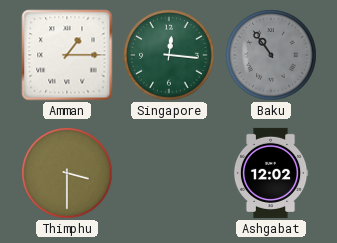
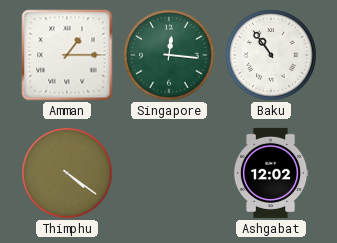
Baku dial: grey -> white (271, 55)
Thimphu: 3:30 -> 4:21 (67, 173)
